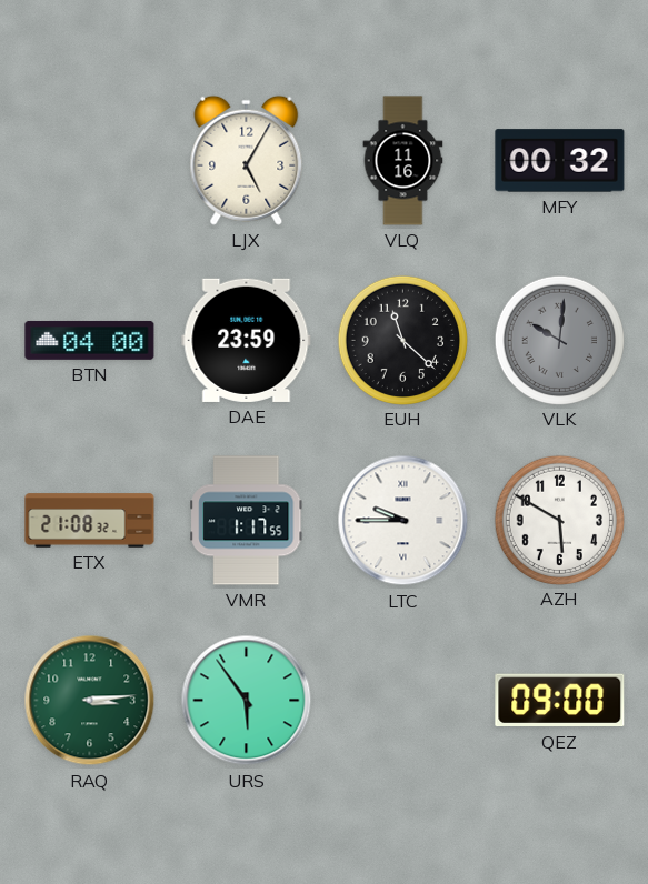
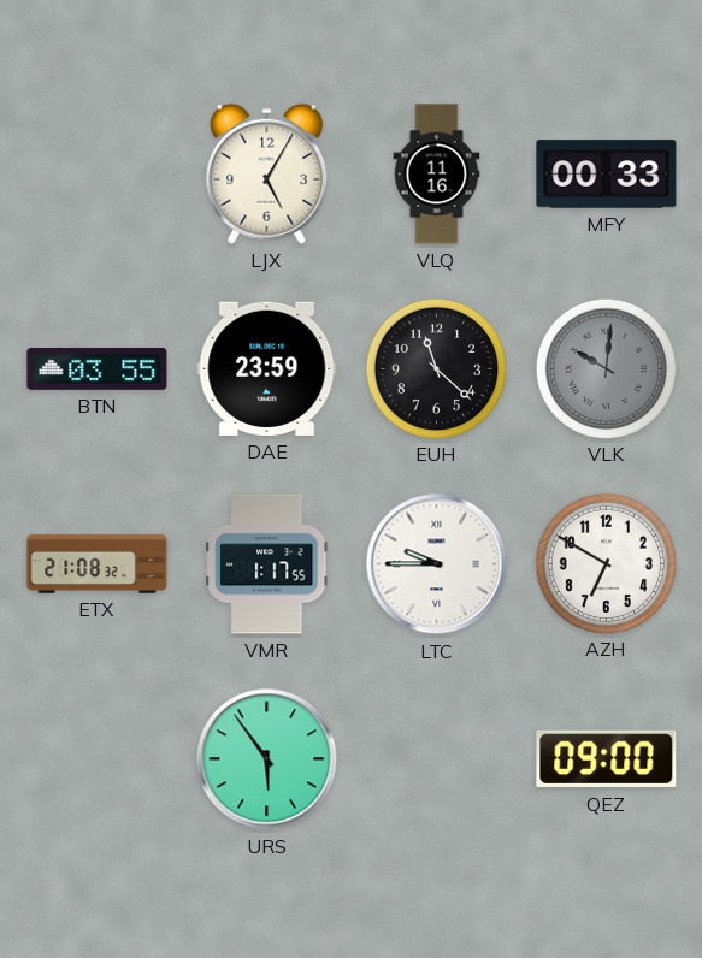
MFY: 00:32 -> 00:33 (607, 175)
BTN: 04:00 -> 03:55 (98, 368)
AZH: 5:50 -> 6:50 (606, 563)
RAQ: 3:14 -> none (90, 701)
